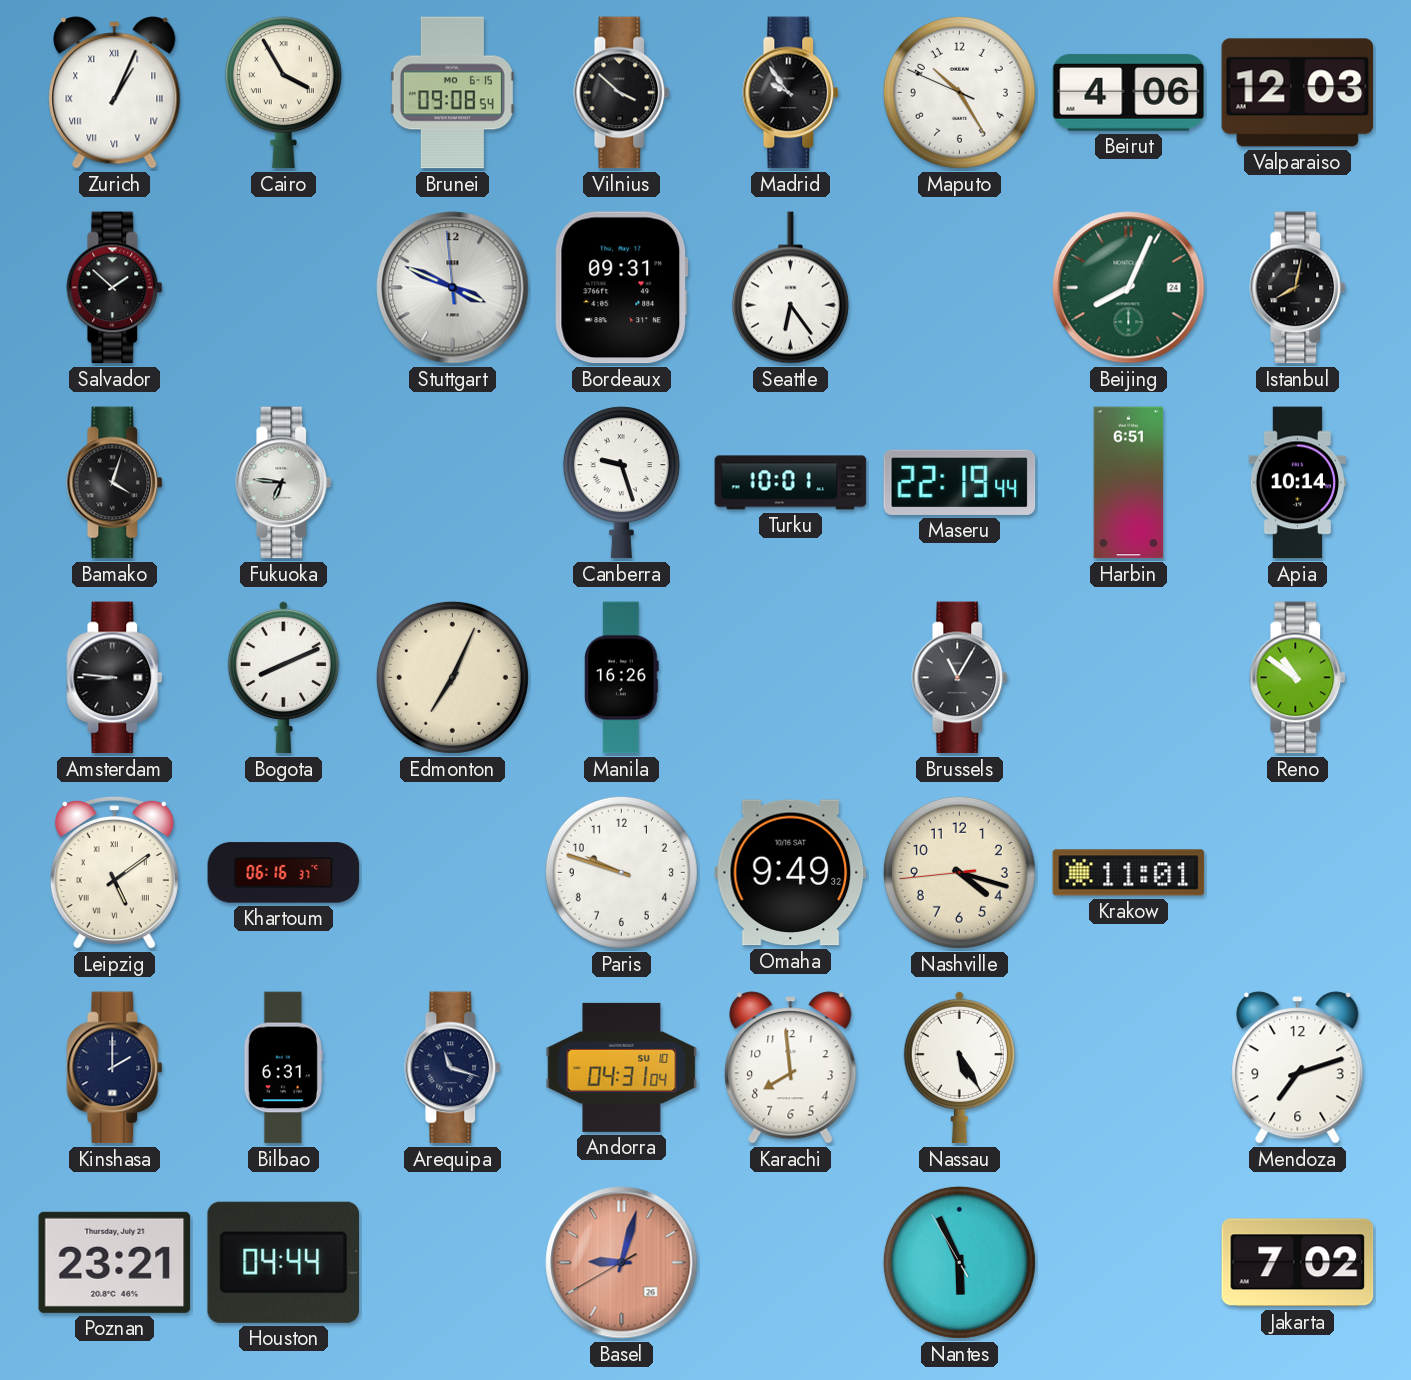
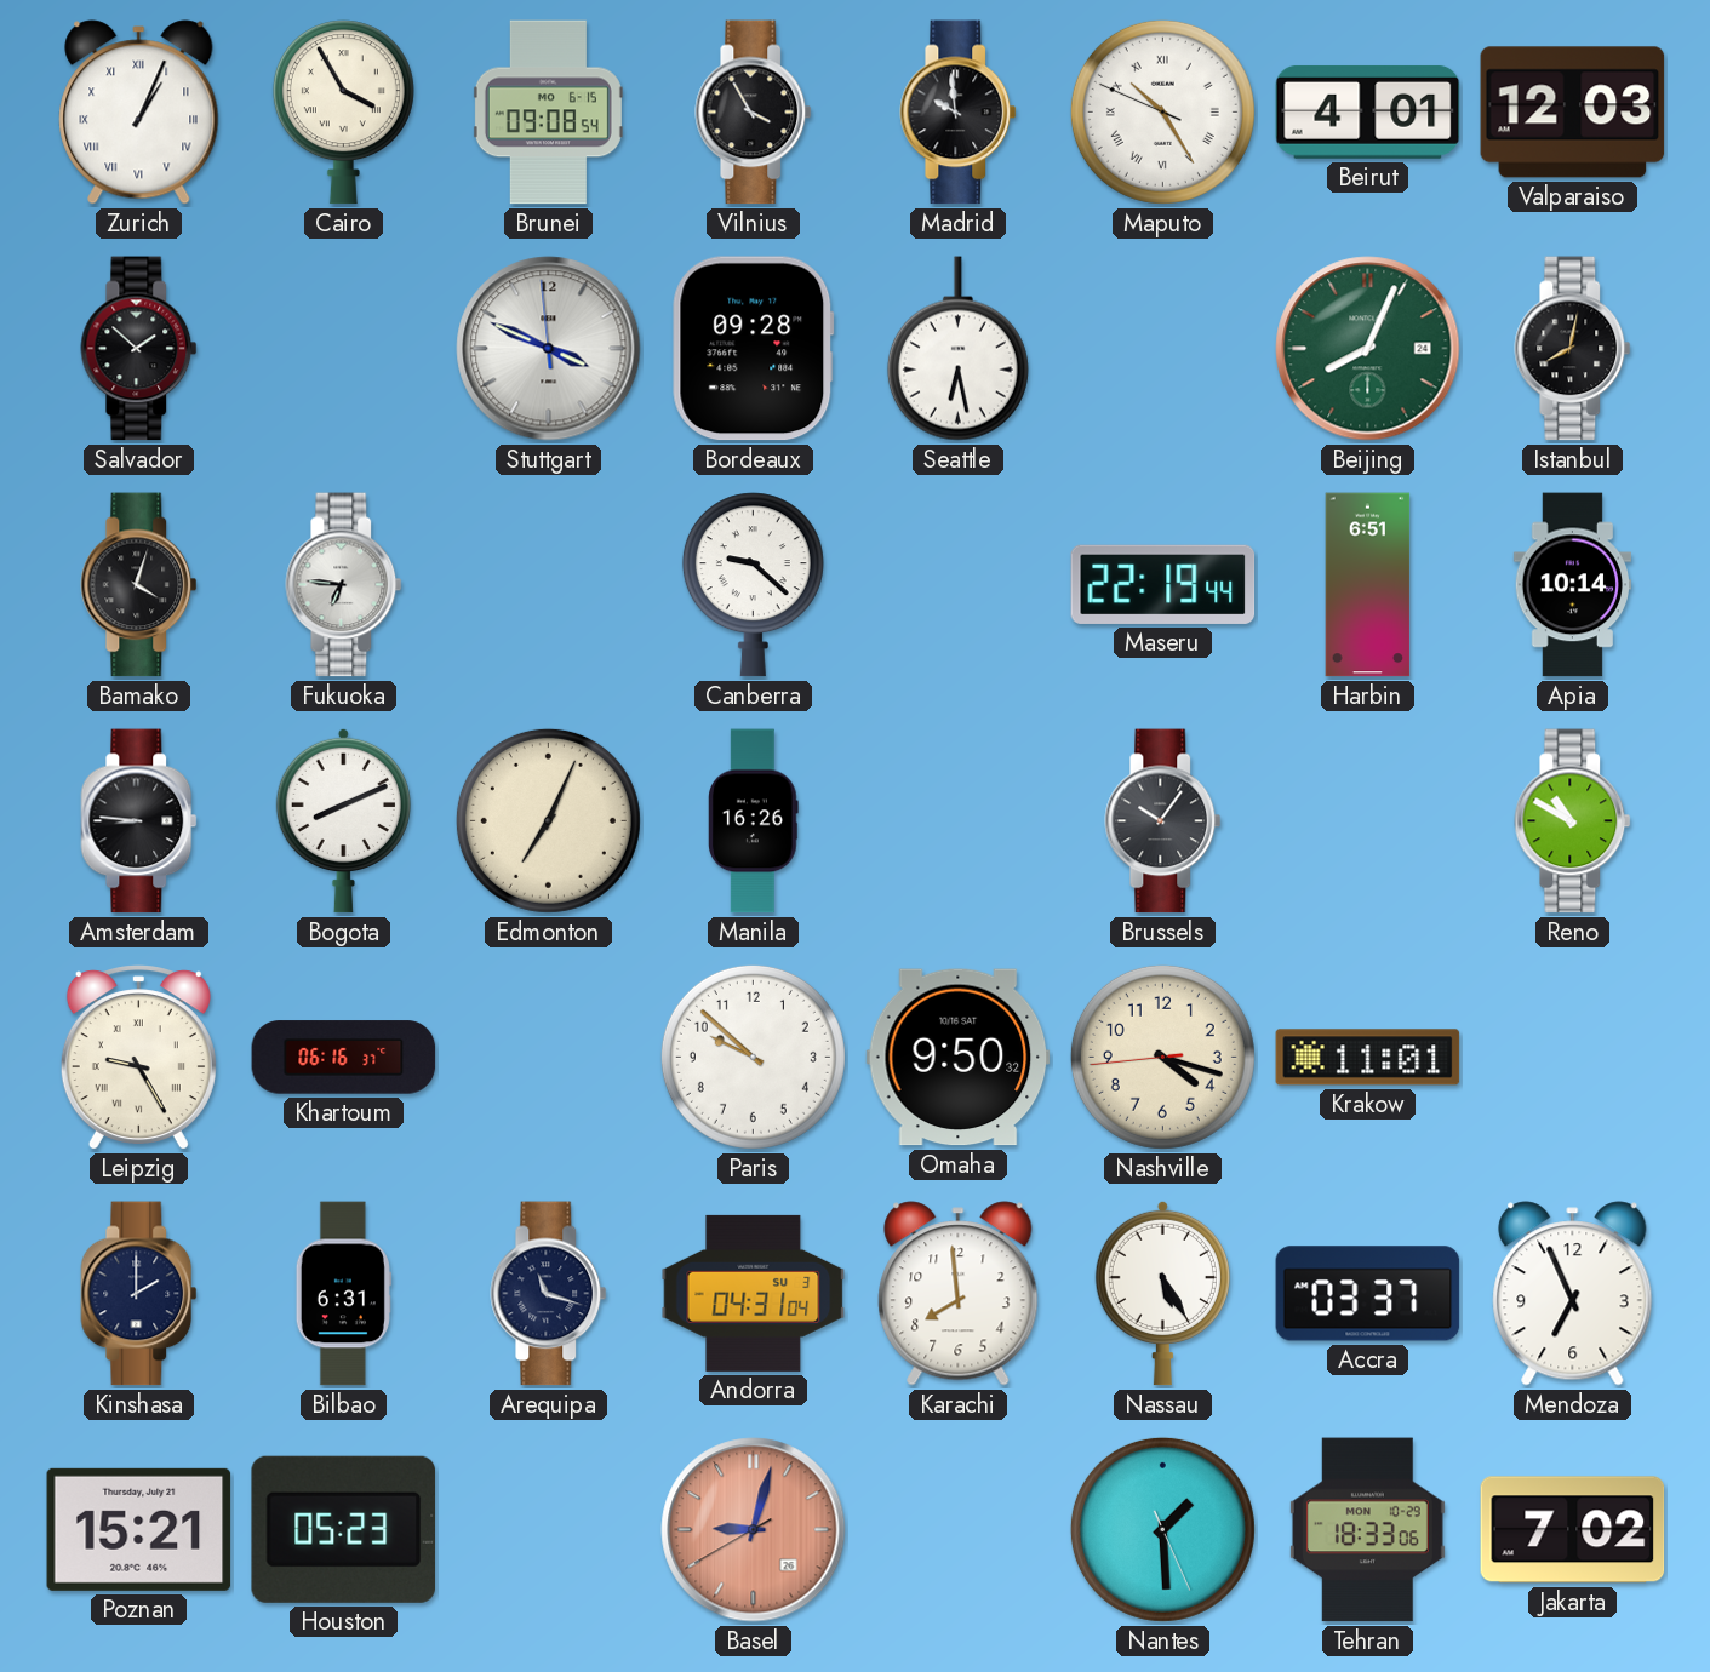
Vilnius: 3:52 -> 3:55 (754, 113)
Madrid: 9:54 -> 9:59 (959, 113)
Maputo numerals: Arabic -> Roman (1162, 111)
Beirut: 4:06 -> 4:01 (1368, 111)
Bordeaux: 09:31 -> 09:28 (754, 349)
Seattle: 6:24 -> 6:28 (957, 349)
Canberra: 9:27 -> 9:22 (753, 585)
Turku: 10:01 -> none (791, 483)
Brussels: 11:05 -> 10:06 (1163, 821)
Reno: 10:51 -> 10:50 (1573, 821)
Leipzig: 5:09 -> 9:25 (138, 1058)
Paris: 9:48 -> 9:52 (753, 1057)
Omaha: 9:49 -> 9:50 (959, 1058)
Andorra date: SU 10 -> SU 3 (754, 1293)
Accra: none -> 03:37 (1368, 1294)
Mendoza: 7:12 -> 6:56 (1573, 1294)
Poznan: 23:21 -> 15:21 (139, 1529)
Houston: 04:44 -> 05:23 (343, 1529)
Nantes: 5:55 -> 1:29 (1162, 1529)
Tehran: none -> 18:33 (1367, 1530)
